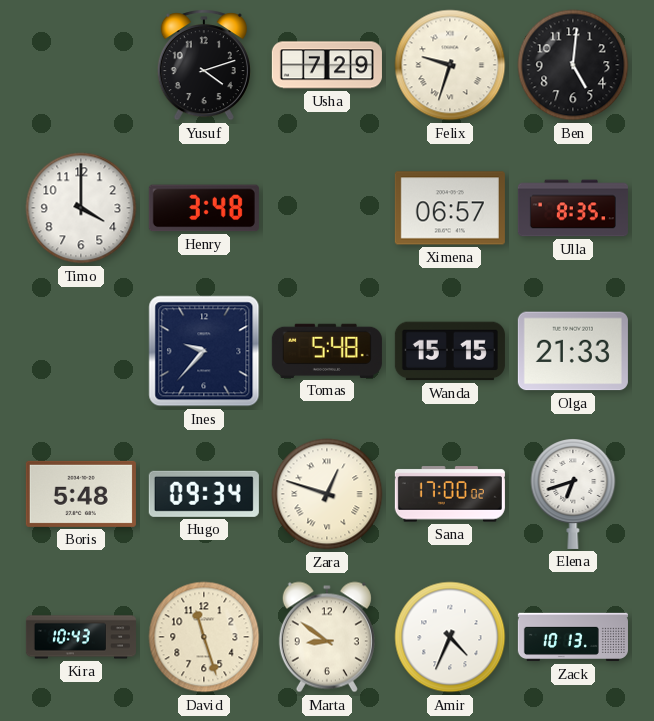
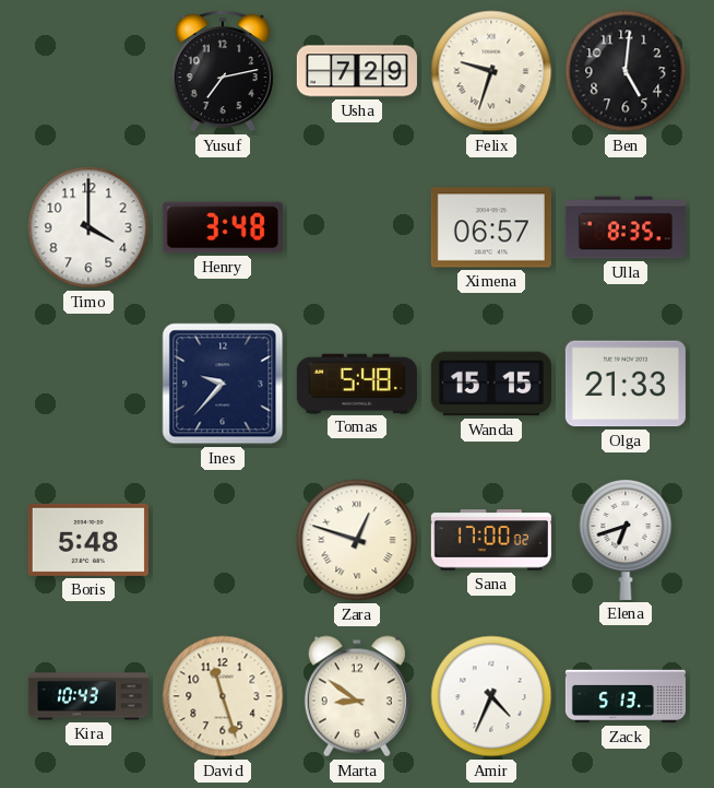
Yusuf: 4:12 -> 7:13 (223, 71)
Hugo: 09:34 -> none (204, 494)
Zack: 10:13 -> 5:13 (626, 696)
